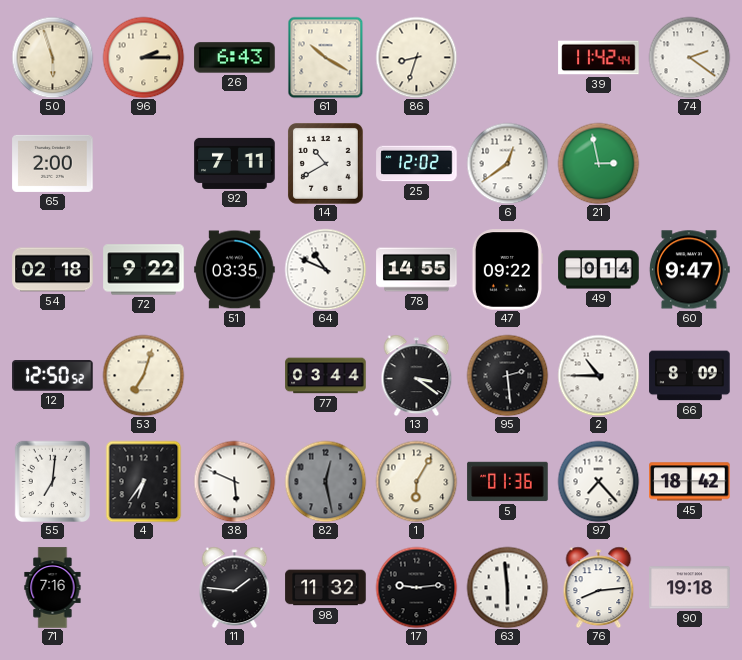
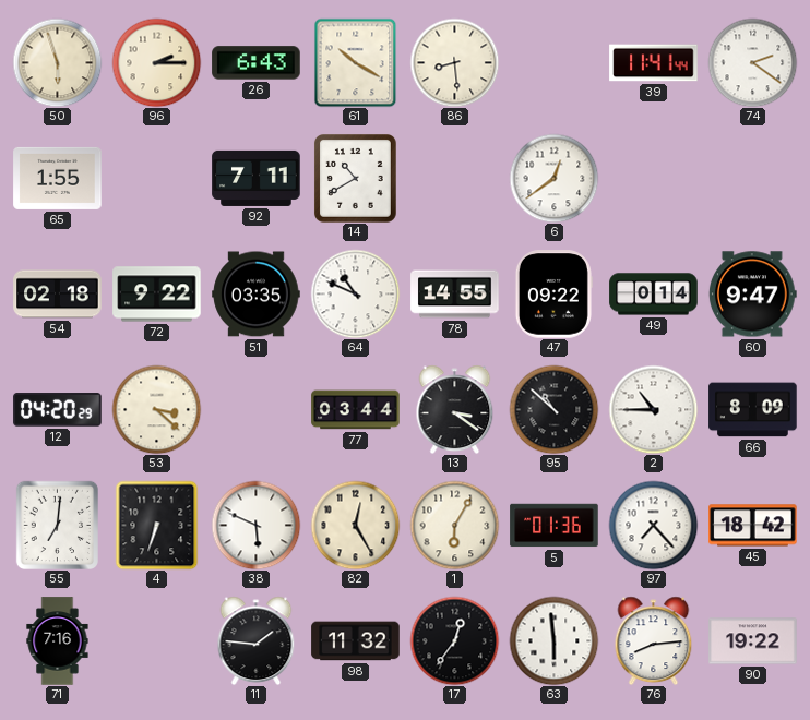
86: 8:33 -> 8:29 (454, 62)
39: 11:42 -> 11:41 (654, 63)
65: 2:00 -> 1:55 (58, 178)
25: 12:02 -> none (417, 164)
21: 2:58 -> none (598, 163)
12: 12:50 -> 04:20 (58, 410)
53: 7:03 -> 3:22 (156, 409)
95: 2:29 -> 10:52 (553, 409)
4: 6:36 -> 6:33 (157, 525)
82: 12:28 -> 12:25 (355, 525)
82 dial: grey -> cream (355, 525)
17: 9:14 -> 12:36 (454, 640)
90: 19:18 -> 19:22 (753, 641)
